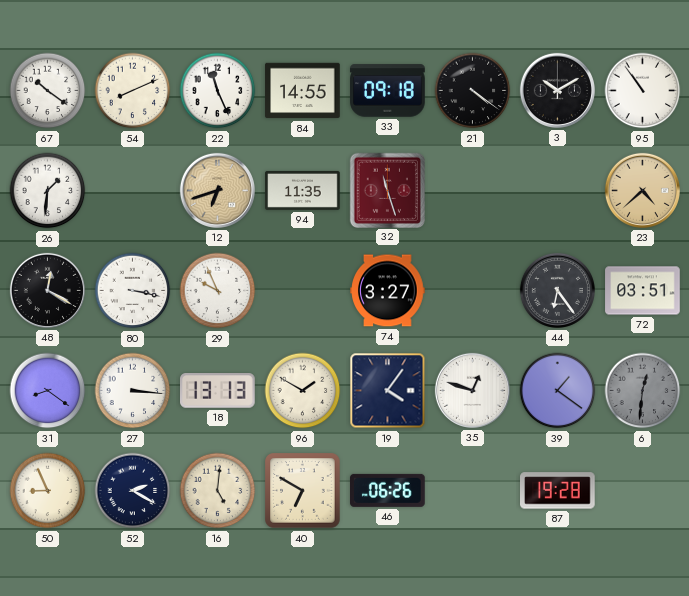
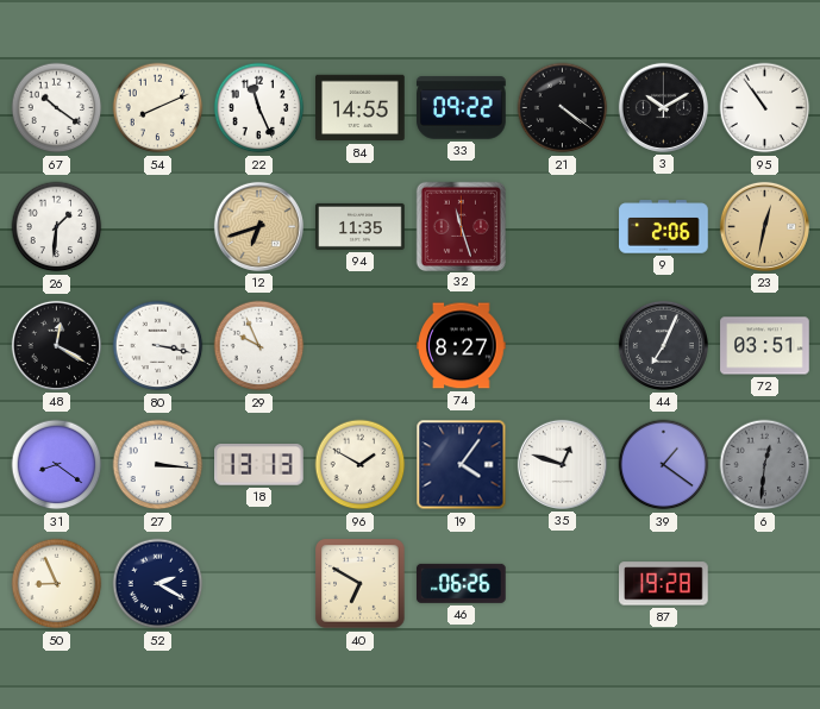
33: 09:18 -> 09:22 (462, 108)
9: none -> 2:06 (664, 227)
23: 4:38 -> 12:32 (764, 226)
74: 3:27 -> 8:27 (462, 346)
44: 6:24 -> 7:04 (663, 345)
16: 5:01 -> none (218, 491)
